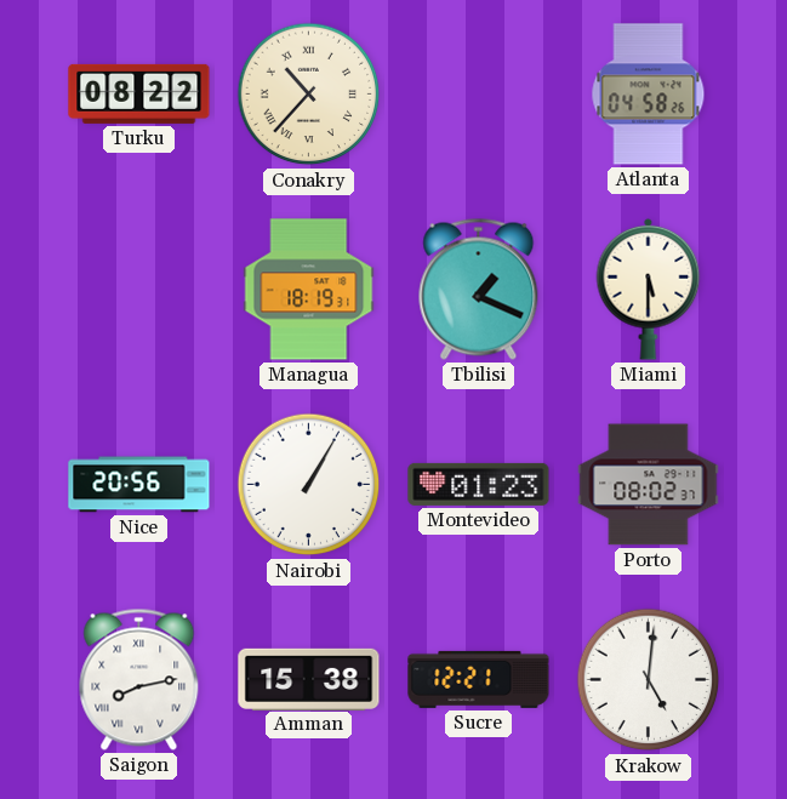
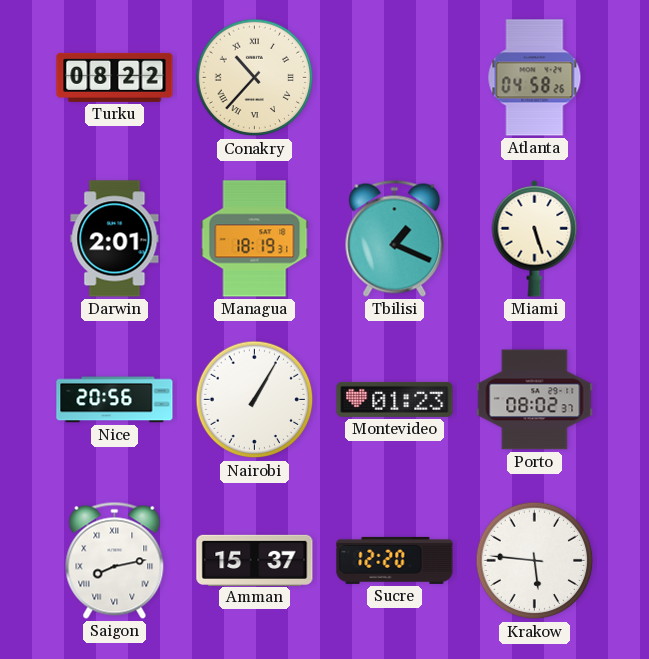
Darwin: none -> 2:01 (115, 239)
Miami: 5:30 -> 5:27 (535, 238)
Amman: 15:38 -> 15:37 (255, 560)
Sucre: 12:21 -> 12:20 (395, 560)
Krakow: 5:01 -> 5:46 (535, 561)
